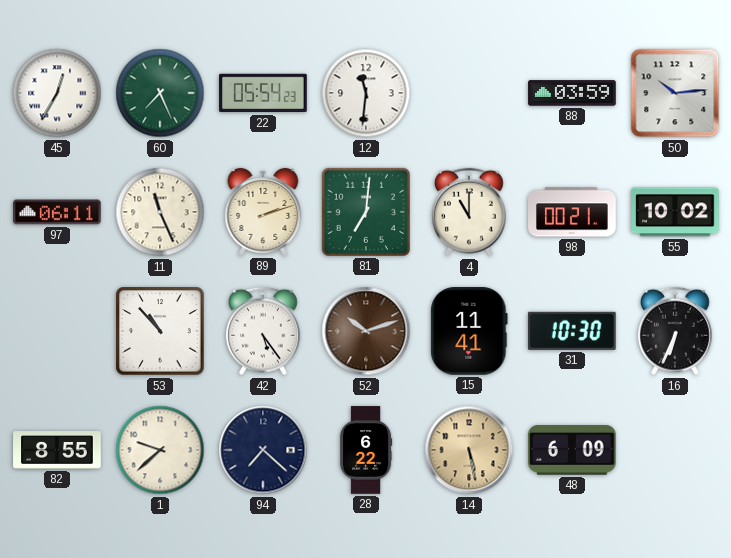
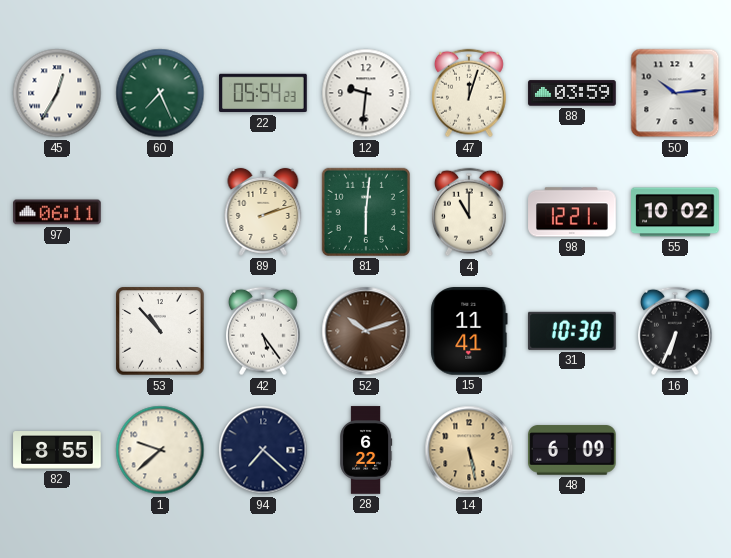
12: 11:31 -> 9:31 (366, 93)
47: none -> 12:03 (469, 93)
11: 11:26 -> none (160, 212)
81: 7:01 -> 6:01 (366, 212)
98: 00:21 -> 12:21 (572, 212)
